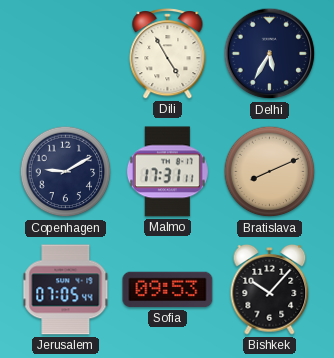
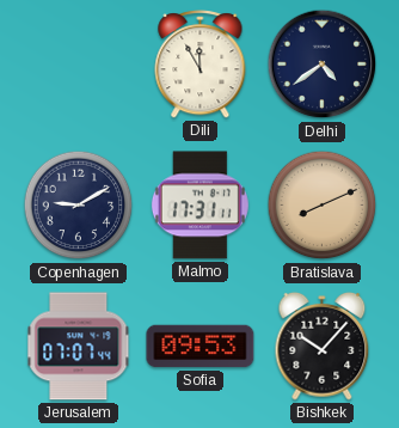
Dili: 4:55 -> 11:55 (201, 65)
Delhi: 5:35 -> 4:39 (323, 65)
Jerusalem: 07:05 -> 07:07 (79, 347)
